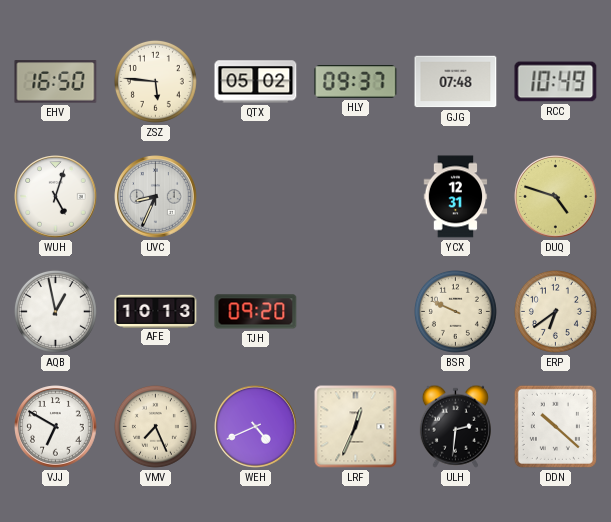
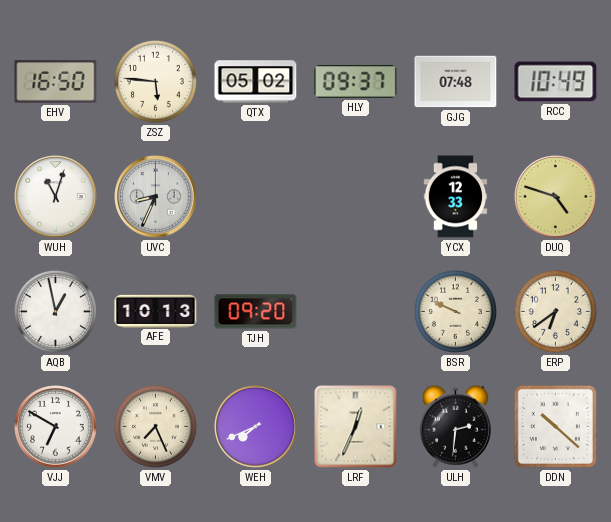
WUH: 5:03 -> 11:03 (56, 197)
YCX: 12:31 -> 12:33 (456, 197)
WEH: 4:41 -> 7:41 (256, 427)
